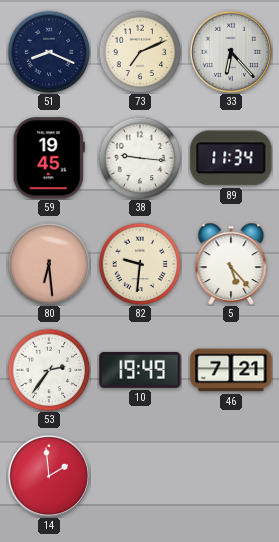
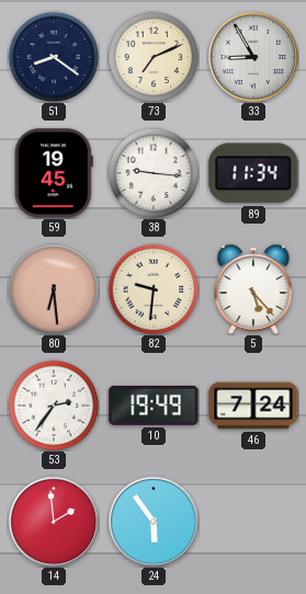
51: 8:19 -> 8:21 (54, 57)
33: 6:23 -> 8:55 (253, 57)
46: 7:21 -> 7:24 (253, 405)
24: none -> 5:54 (154, 522)
